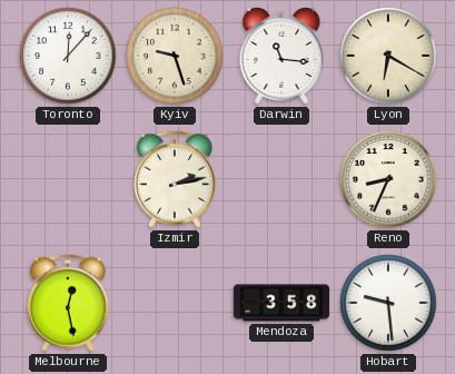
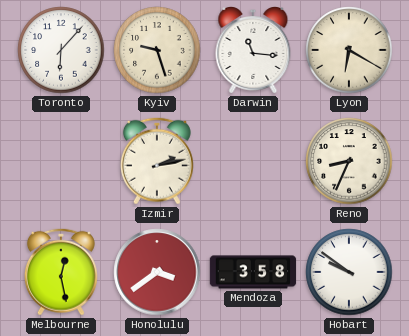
Toronto: 12:07 -> 6:07 (61, 50)
Honolulu: none -> 3:39 (157, 272)
Hobart: 9:29 -> 9:51 (349, 272)
